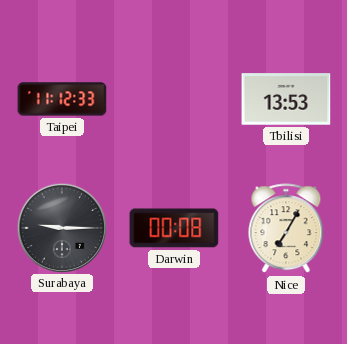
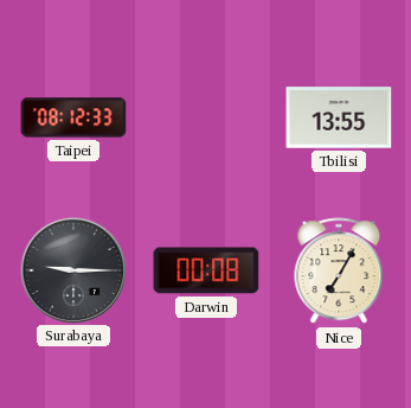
Taipei: 11:12 -> 08:12 (73, 117)
Tbilisi: 13:53 -> 13:55 (339, 117)
